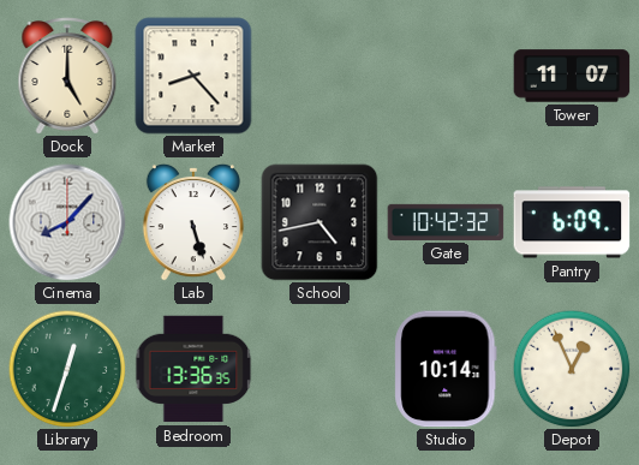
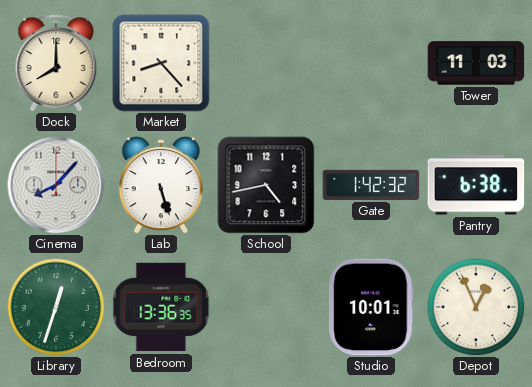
Dock: 5:00 -> 8:00 (56, 63)
Tower: 11:07 -> 11:03 (476, 63)
Gate: 10:42 -> 1:42 (371, 185)
Pantry: 6:09 -> 6:38 (476, 185)
Studio: 10:14 -> 10:01 (371, 307)
